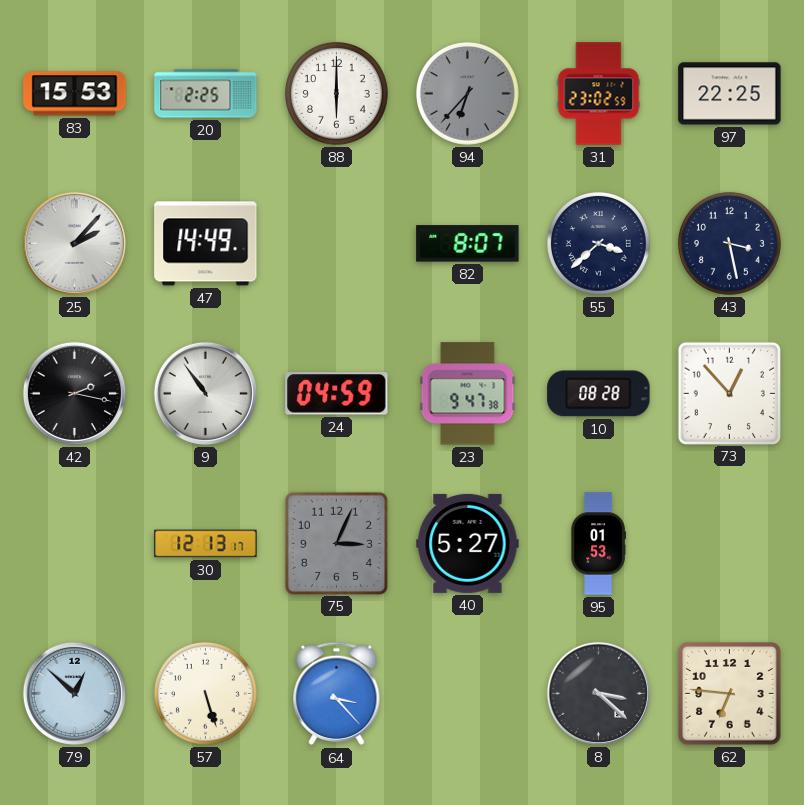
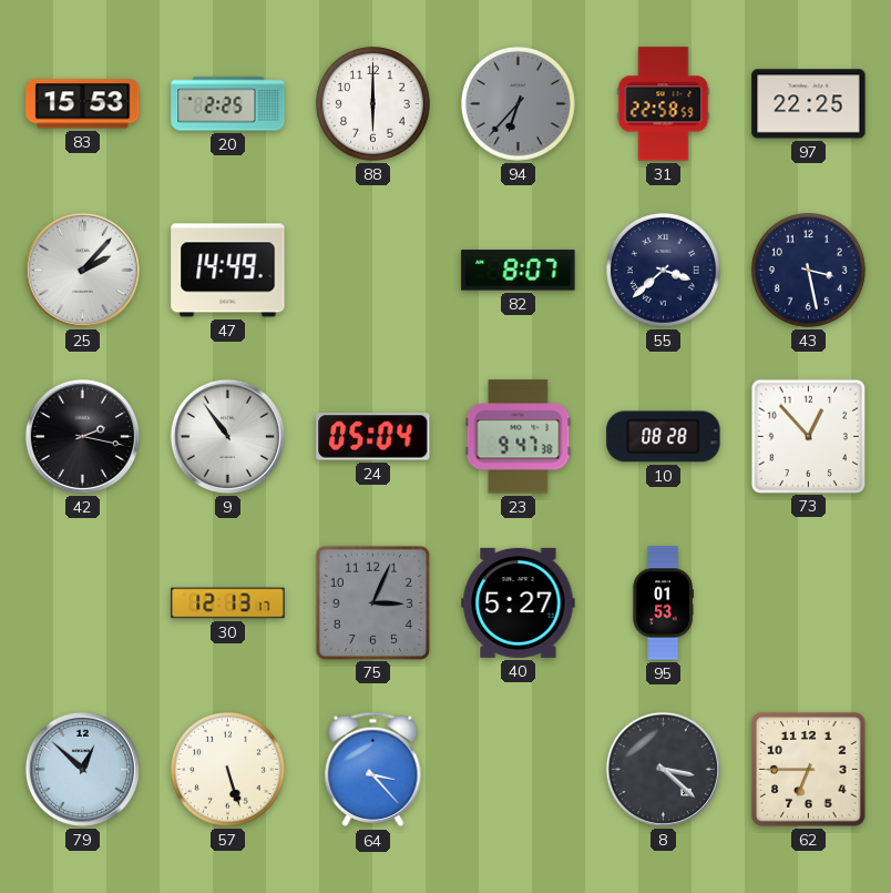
31: 23:02 -> 22:58 (664, 104)
24: 04:59 -> 05:04 (373, 437)
62: 6:46 -> 6:45 (809, 770)
